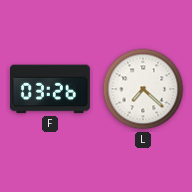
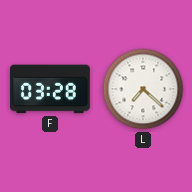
F: 03:26 -> 03:28 (50, 89)
